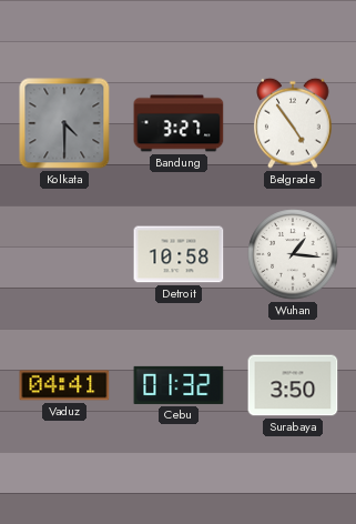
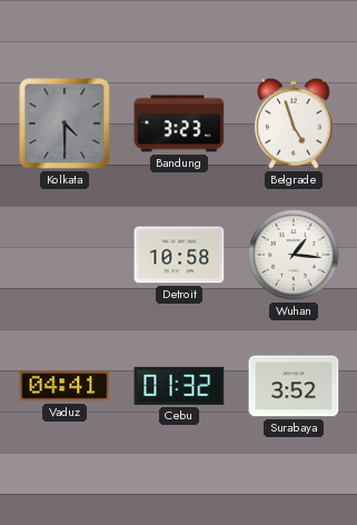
Bandung: 3:27 -> 3:23 (179, 123)
Belgrade: 4:54 -> 4:57 (294, 123)
Surabaya: 3:50 -> 3:52 (294, 386)
